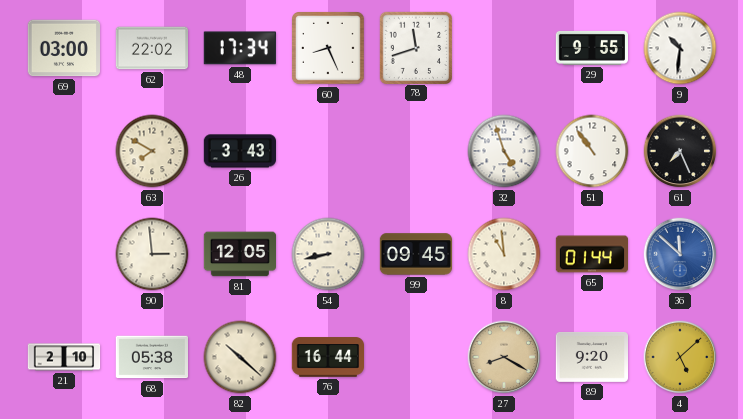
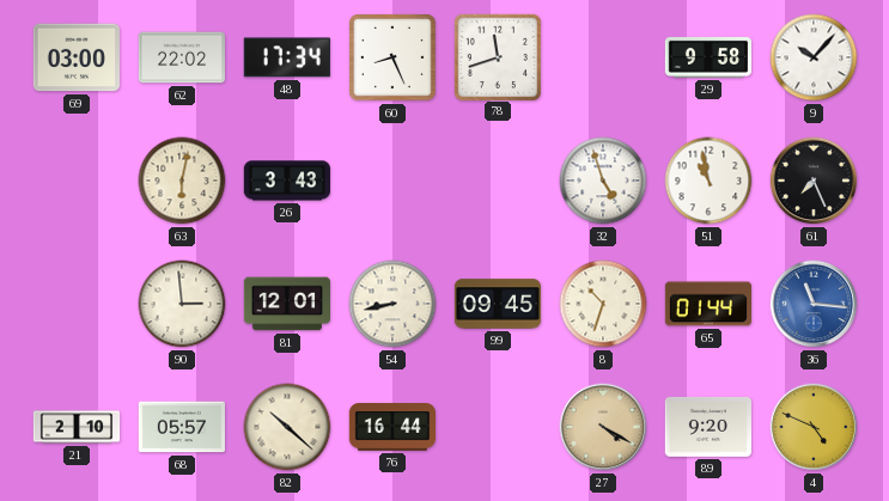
29: 9:55 -> 9:58 (707, 57)
9: 10:31 -> 10:07 (814, 57)
63: 7:50 -> 6:02 (182, 181)
51: 10:54 -> 10:58 (708, 181)
81: 12:05 -> 12:01 (286, 304)
8: 10:59 -> 10:33 (603, 304)
36: 11:52 -> 11:16 (814, 304)
68: 05:38 -> 05:57 (181, 427)
27: 8:20 -> 4:20 (603, 427)
4: 5:08 -> 4:49 (814, 427)
